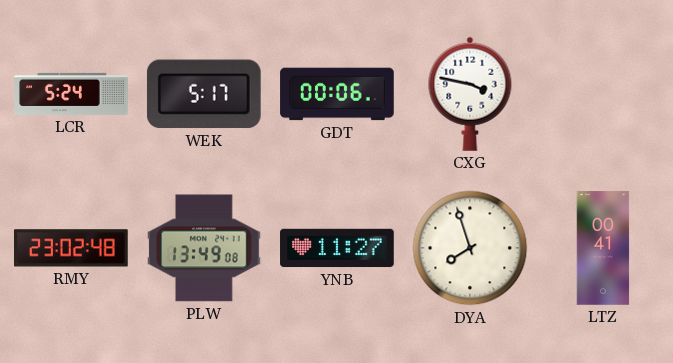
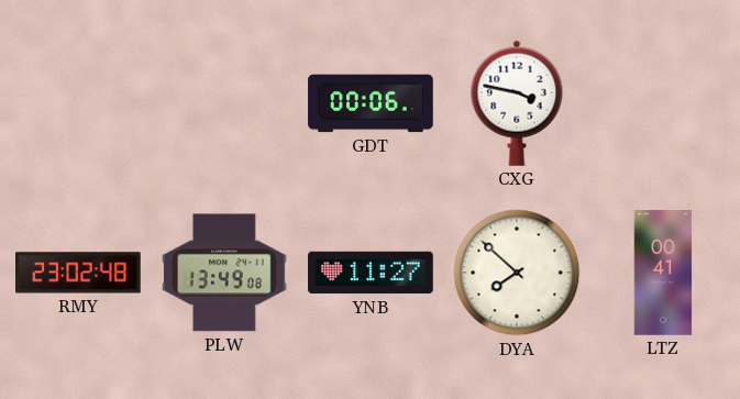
LCR: 5:24 -> none (71, 94)
WEK: 5:17 -> none (204, 94)
DYA: 7:57 -> 7:52 (517, 273)
